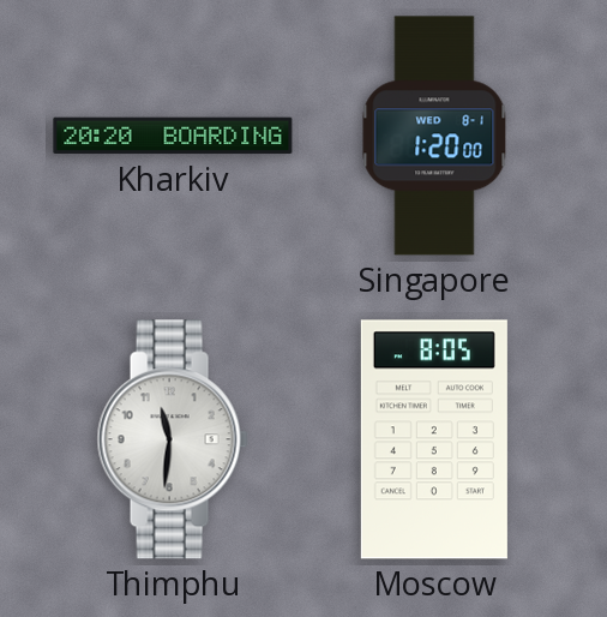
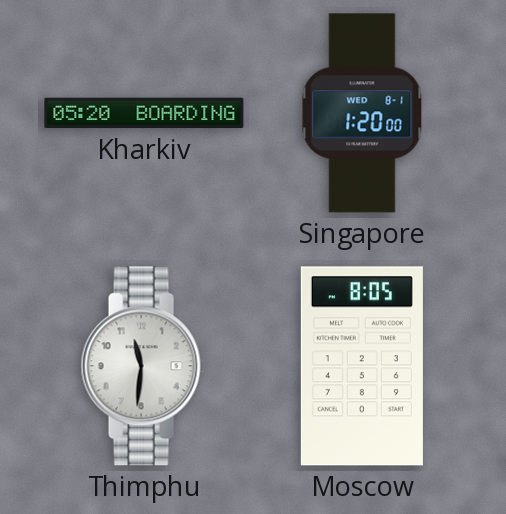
Kharkiv: 20:20 -> 05:20 (144, 113)
